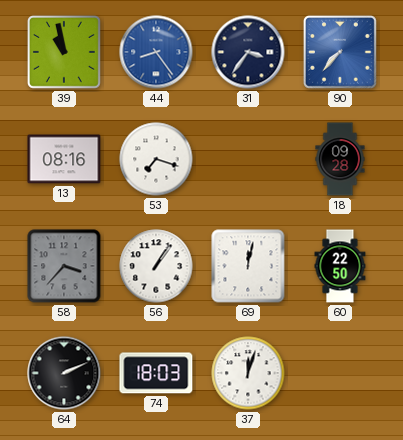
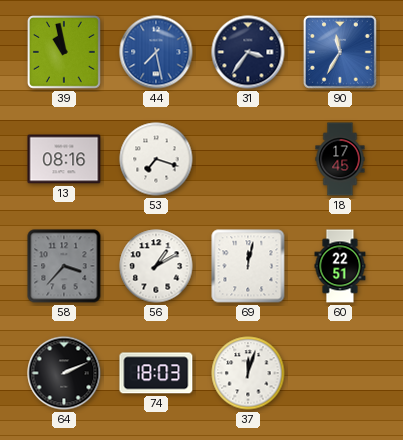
44: 8:24 -> 7:28 (156, 52)
90: 7:37 -> 11:35 (340, 52)
18: 09:28 -> 17:45 (340, 159)
56: 1:06 -> 1:10 (156, 266)
60: 22:50 -> 22:51 (340, 266)
